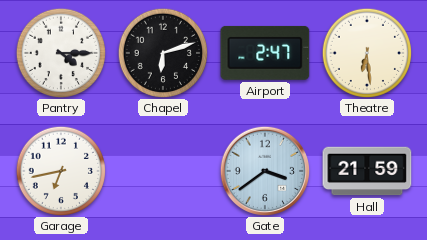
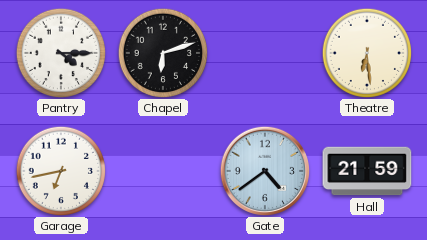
Airport: 2:47 -> none (265, 53)
Gate: 3:39 -> 4:39 (264, 170)
